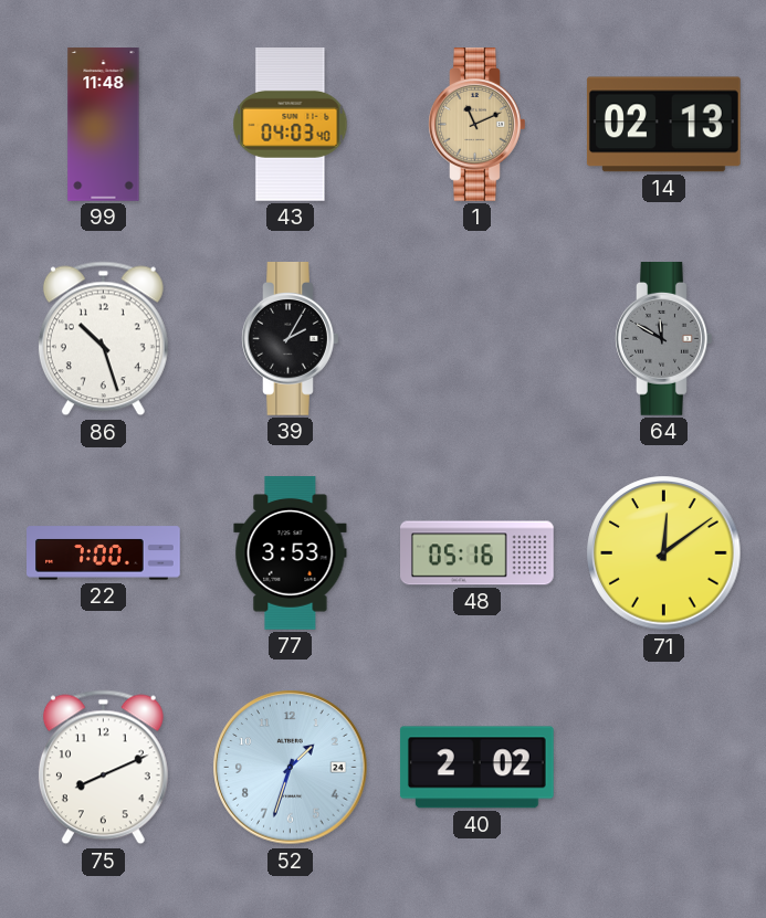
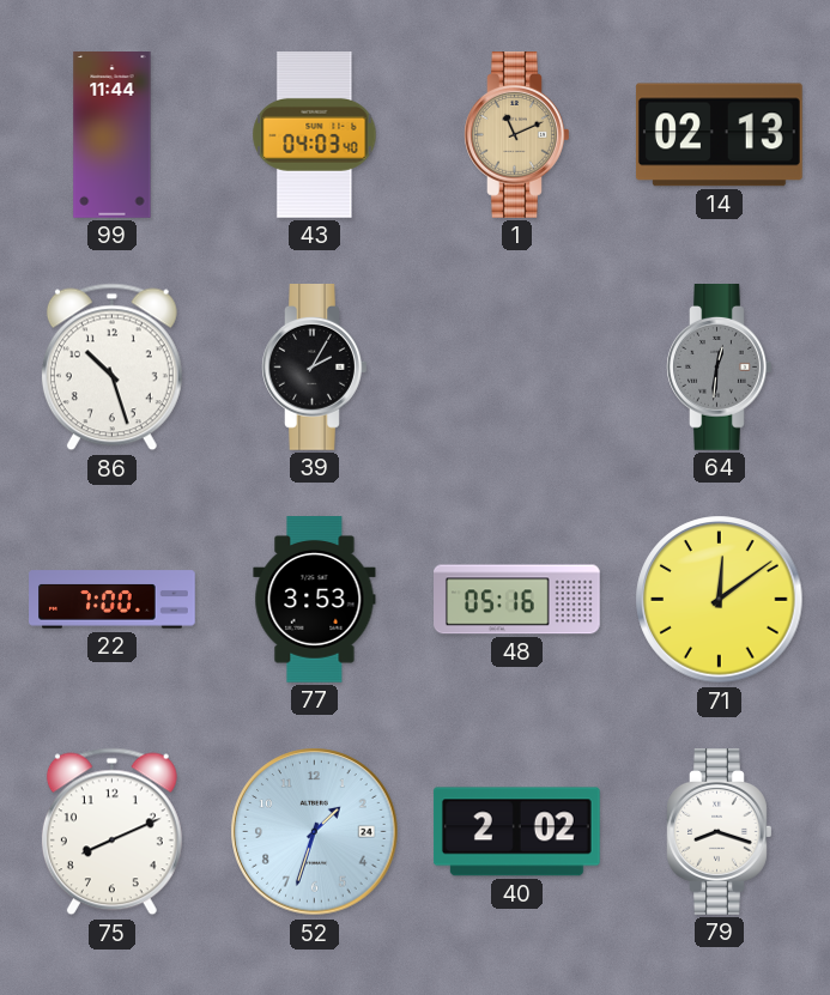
99: 11:48 -> 11:44 (113, 135)
64: 11:50 -> 12:31 (720, 368)
79: none -> 8:18 (720, 832)
